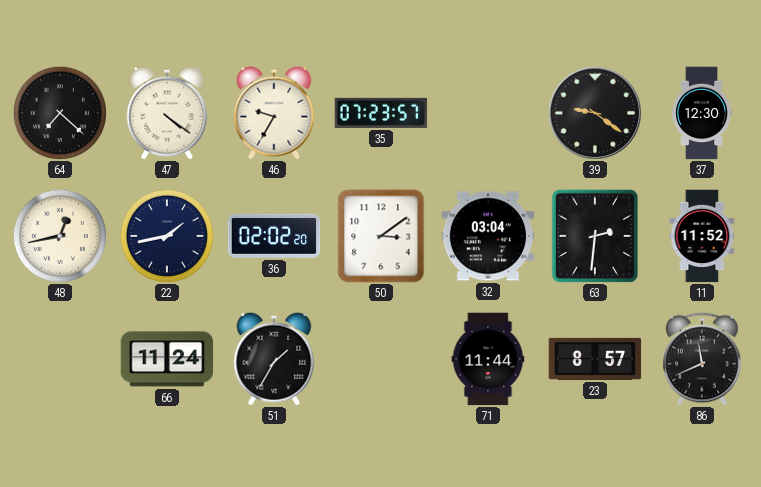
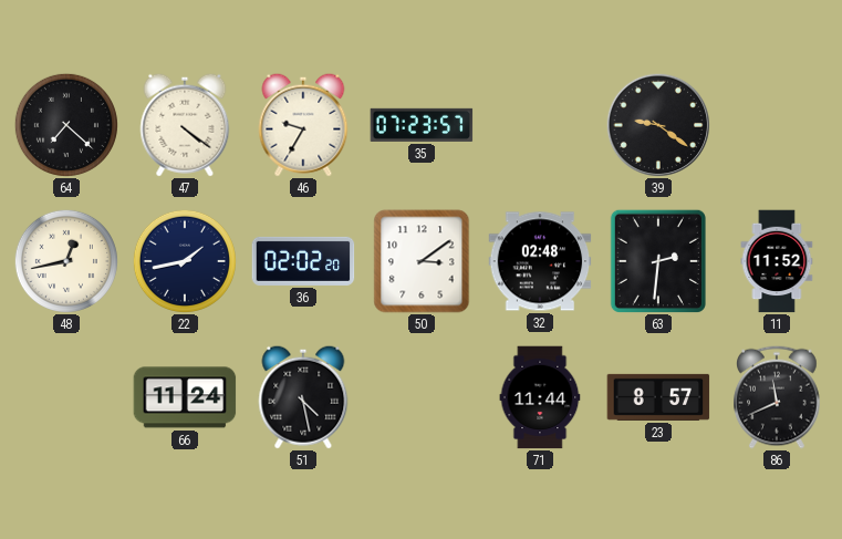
37: 12:30 -> none (701, 113)
32: 03:04 -> 02:48 (540, 261)
51: 1:35 -> 4:28 (303, 397)
